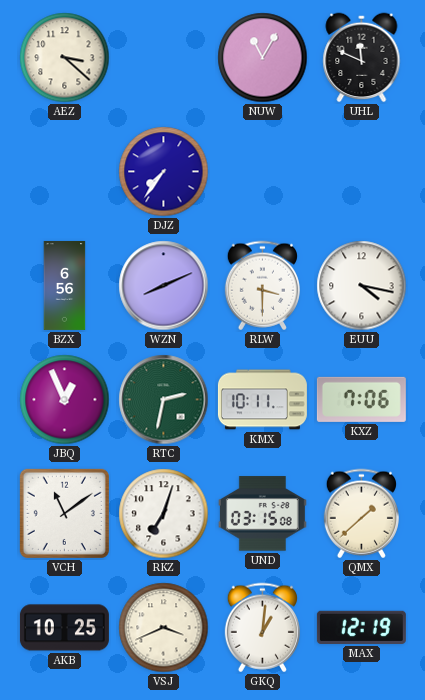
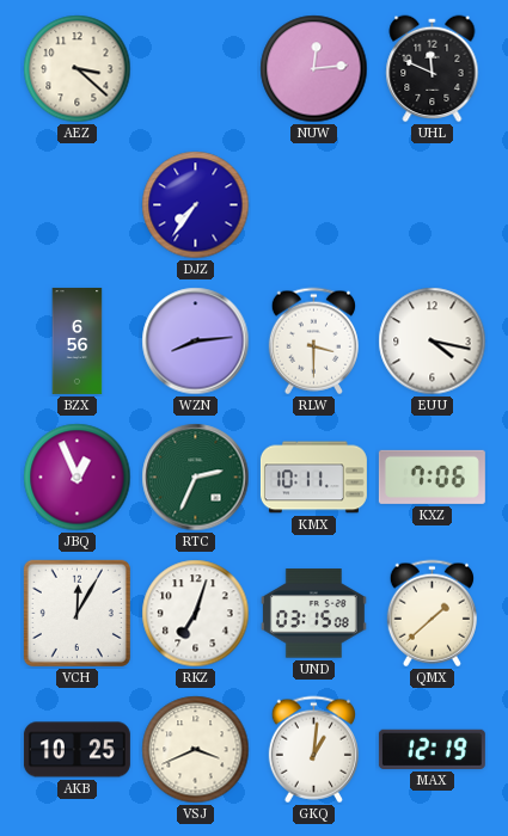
NUW: 11:05 -> 12:14 (314, 69)
WZN: 8:11 -> 8:14 (196, 342)
RTC: 2:32 -> 2:34 (196, 478)
VCH: 11:09 -> 12:05 (76, 613)
